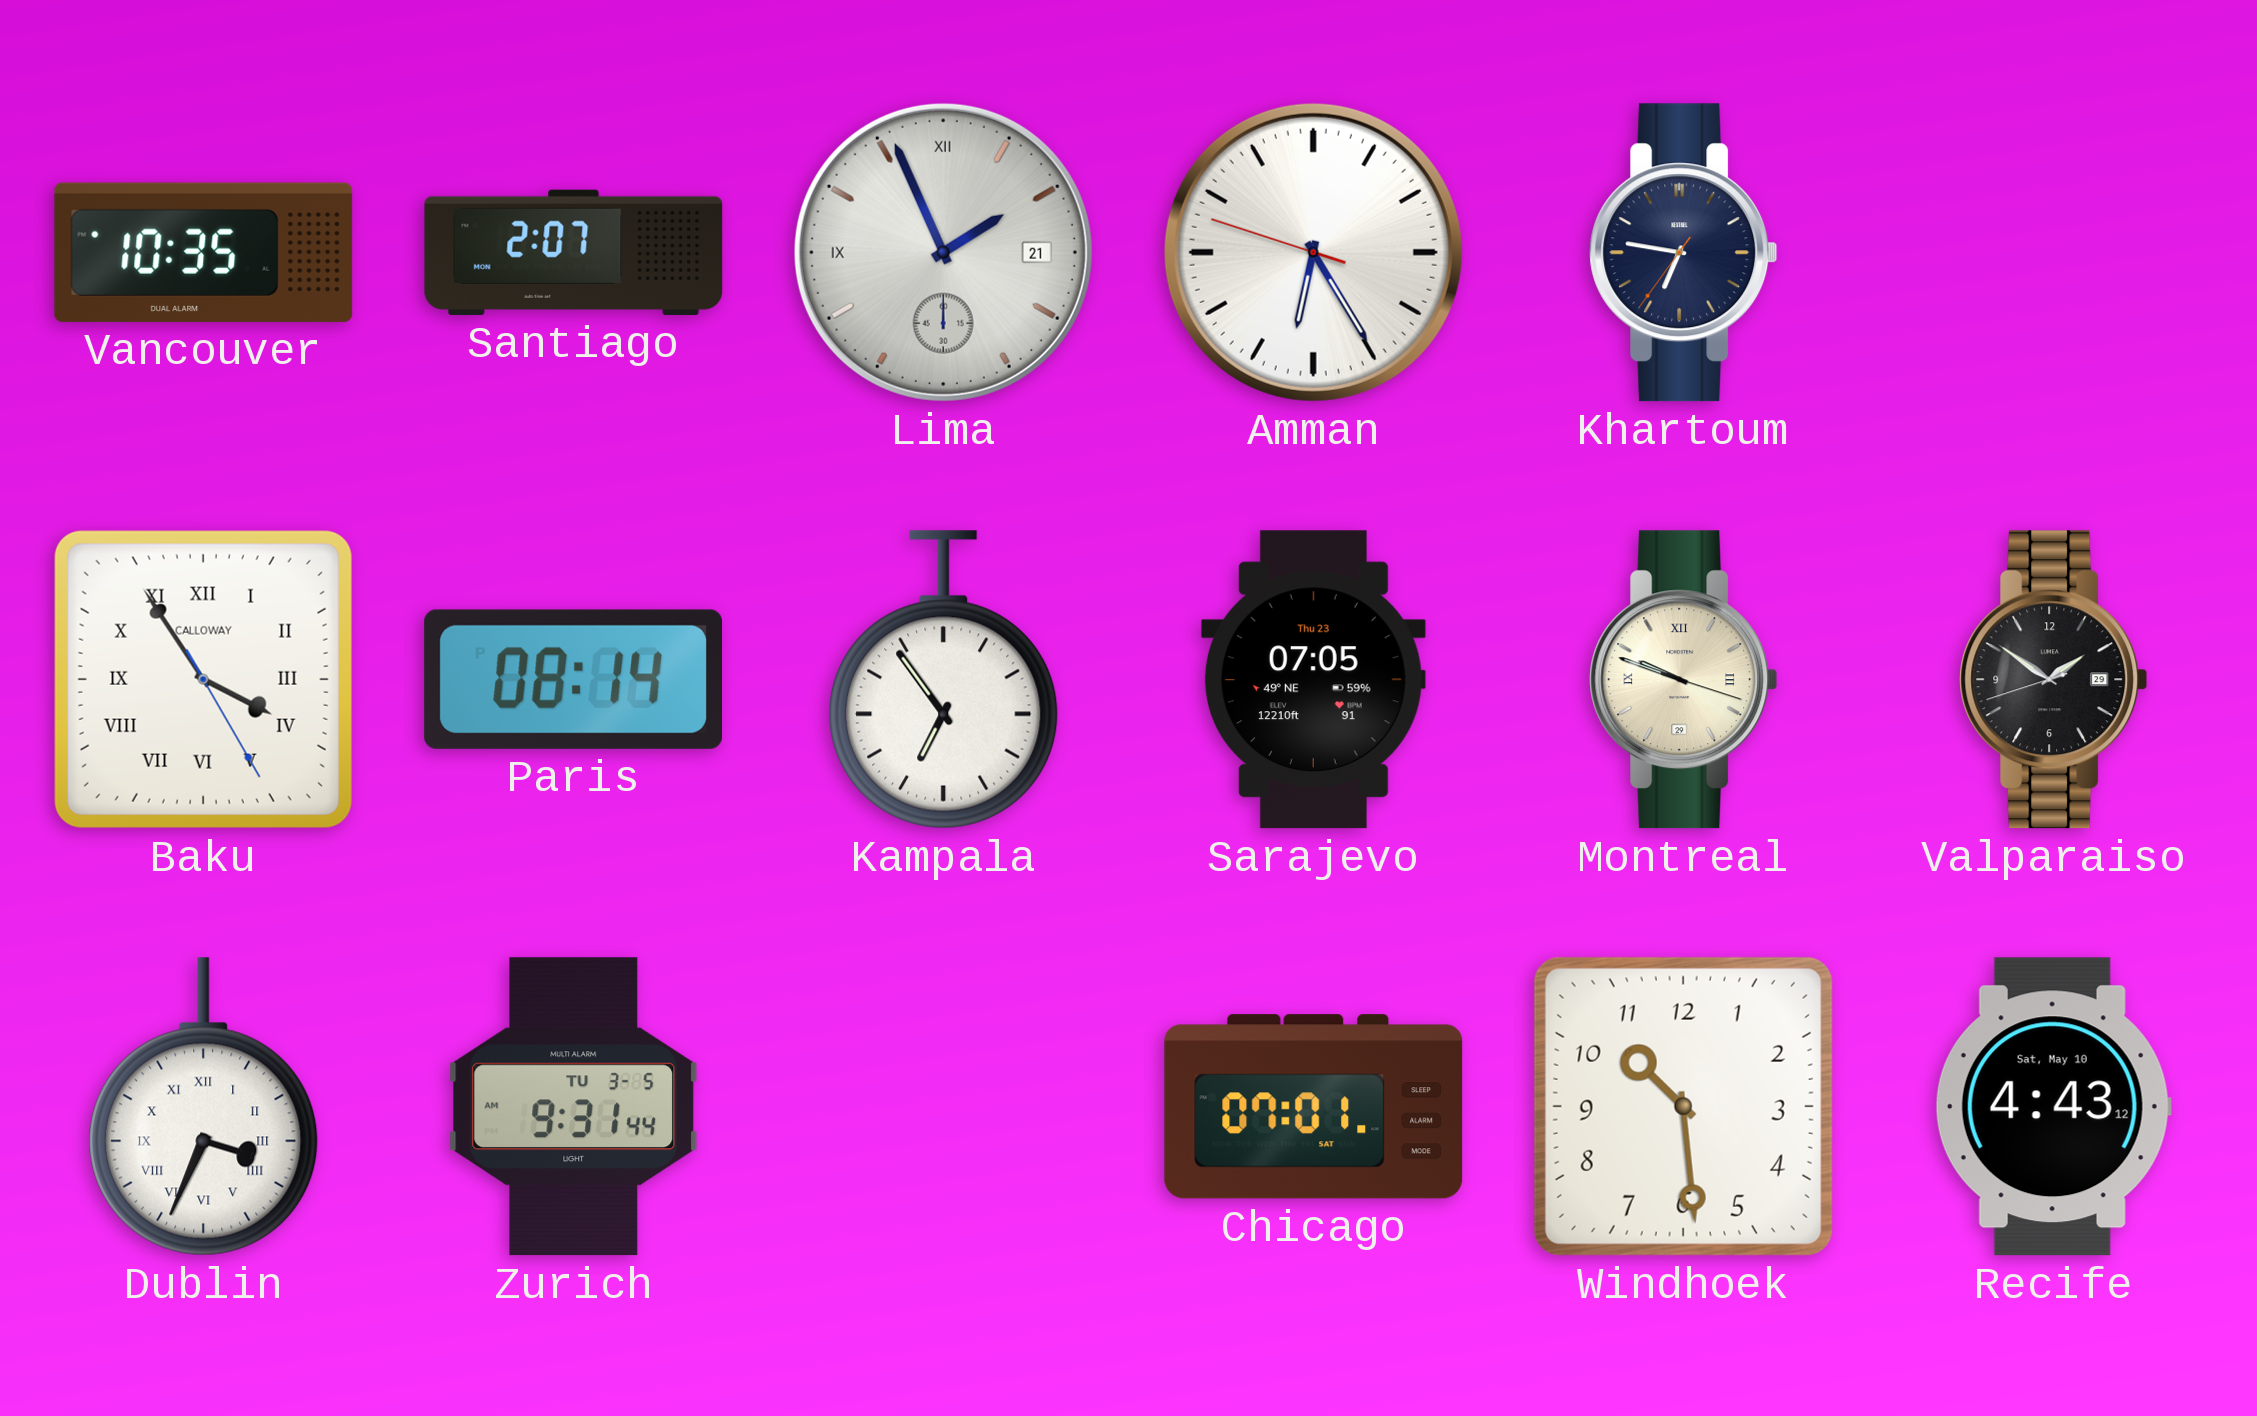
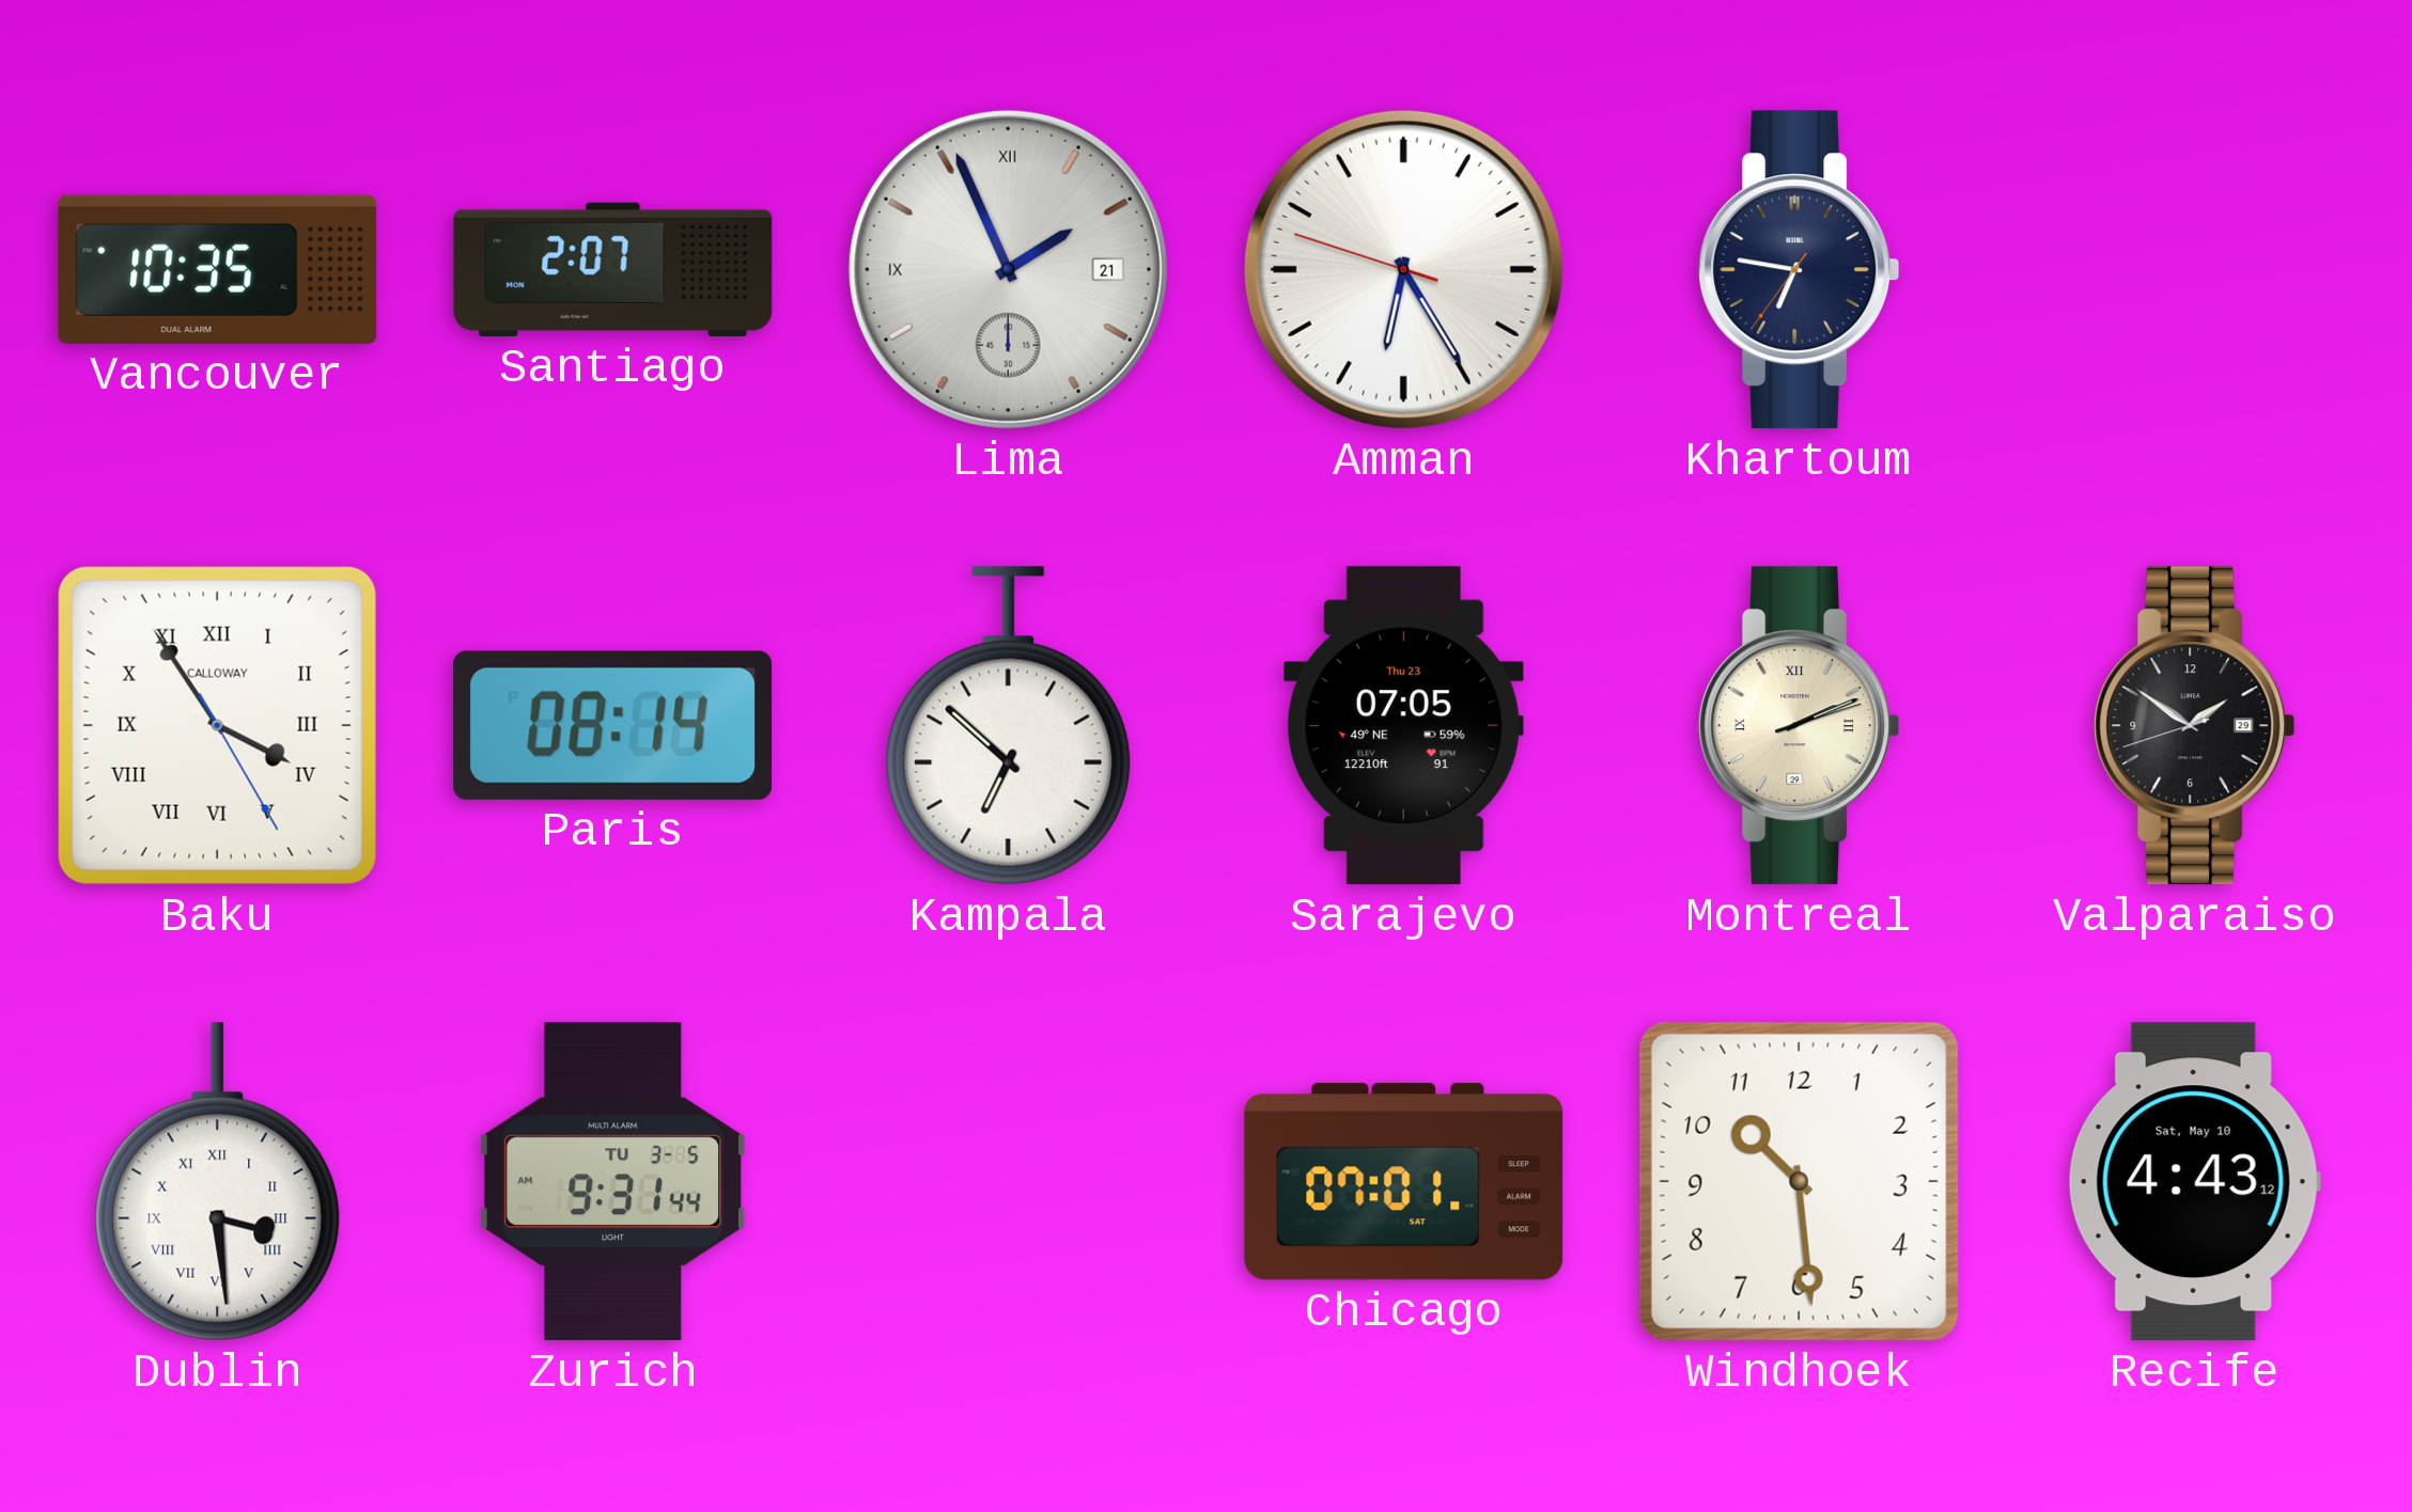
Kampala: 6:54 -> 6:52 (1009, 726)
Montreal: 9:48 -> 2:11 (1800, 726)
Dublin: 3:34 -> 3:29 (218, 1182)
